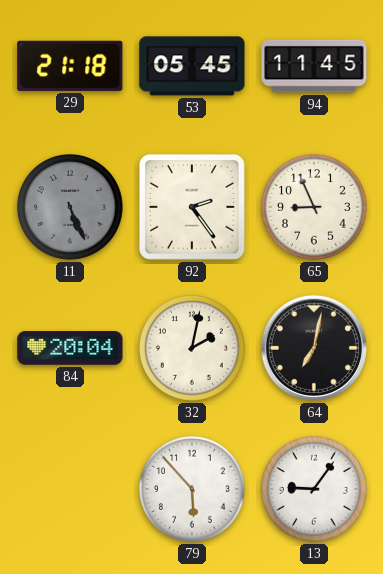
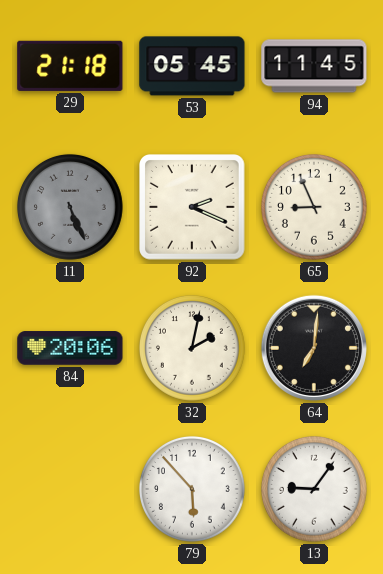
92: 2:24 -> 2:19 (193, 208)
84: 20:04 -> 20:06 (70, 348)
64: 7:02 -> 7:01 (314, 348)
